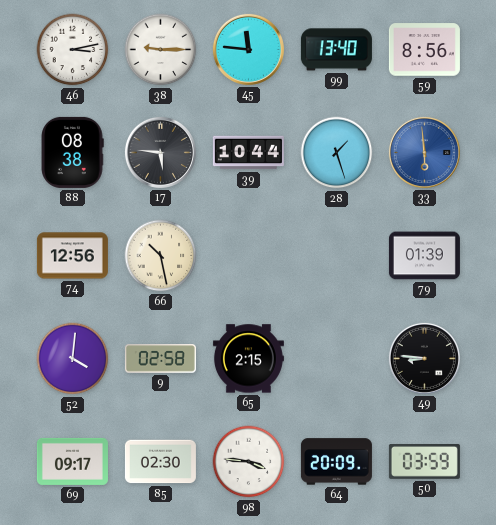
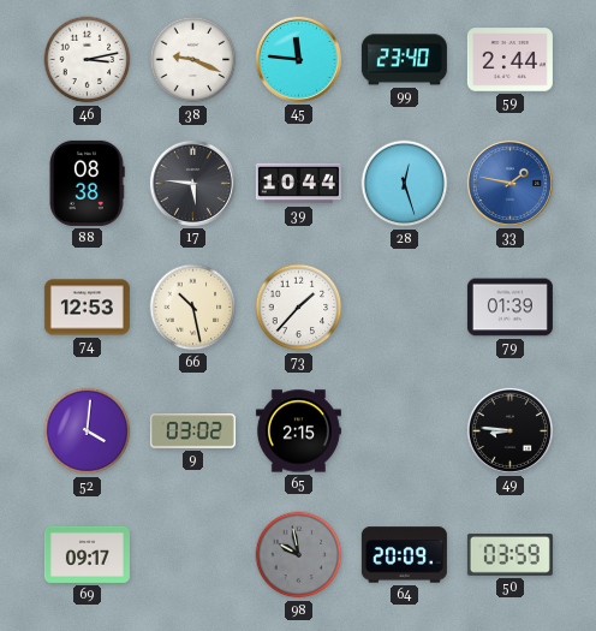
38: 9:15 -> 9:19 (193, 60)
99: 13:40 -> 23:40 (404, 60)
59: 8:56 -> 2:44 (509, 60)
28: 1:27 -> 12:27 (405, 184)
33: 5:59 -> 1:47 (509, 183)
74: 12:56 -> 12:53 (87, 308)
73: none -> 1:37 (299, 308)
9: 02:58 -> 03:02 (192, 431)
85: 02:30 -> none (160, 462)
98: 3:46 -> 9:58 (299, 555)
98 dial: white -> grey (299, 555)
